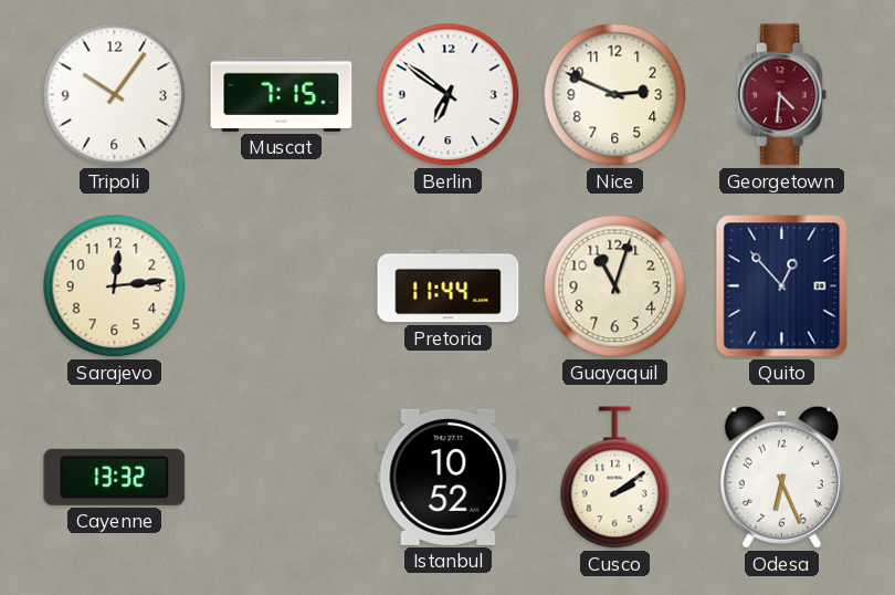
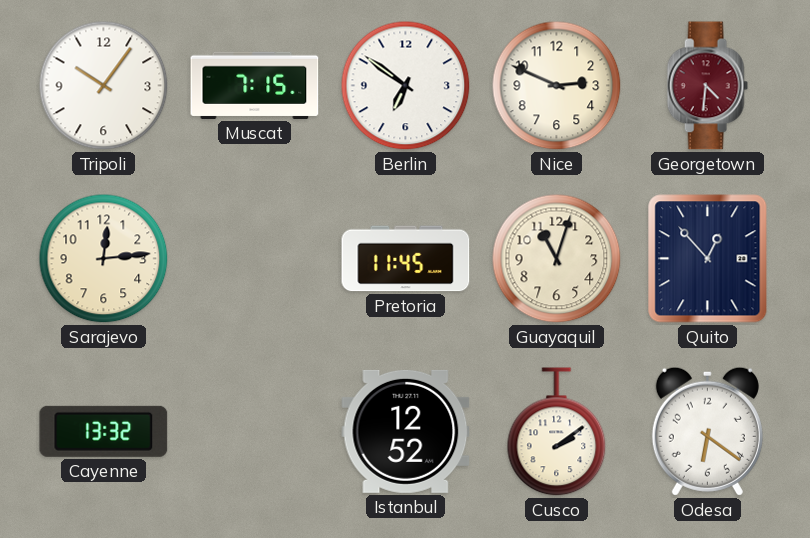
Pretoria: 11:44 -> 11:45 (406, 259)
Istanbul: 10:52 -> 12:52 (406, 431)
Odesa: 6:26 -> 6:21 (707, 431)
